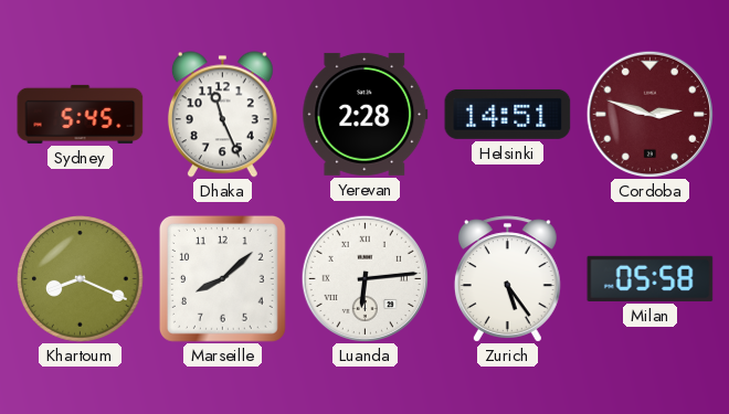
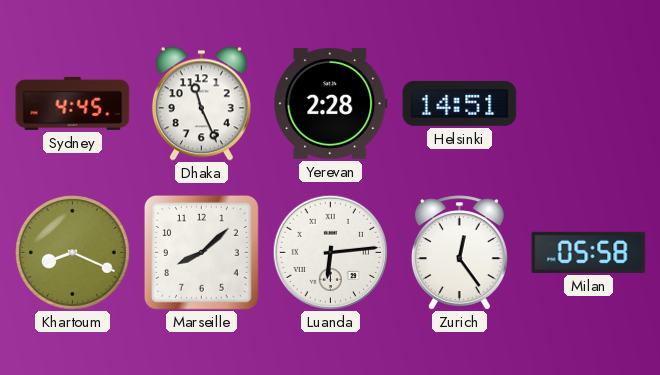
Sydney: 5:45 -> 4:45 (73, 103)
Cordoba: 2:48 -> none (649, 114)
Zurich: 5:24 -> 12:24 (459, 253)
